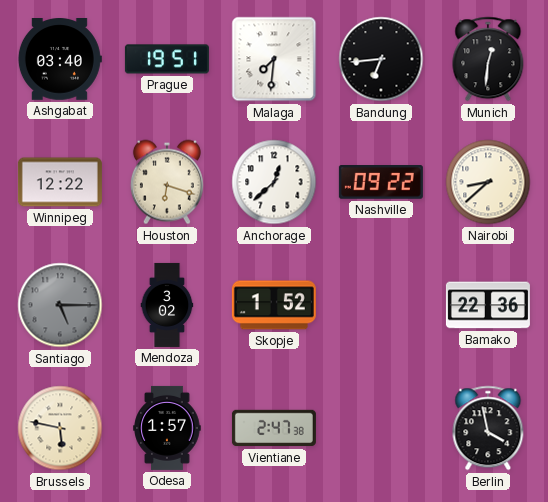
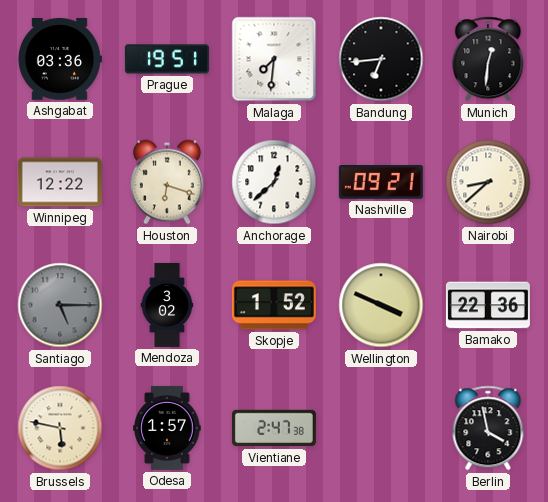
Ashgabat: 03:40 -> 03:36 (60, 60)
Nashville: 09:22 -> 09:21 (381, 183)
Wellington: none -> 3:49 (381, 305)
